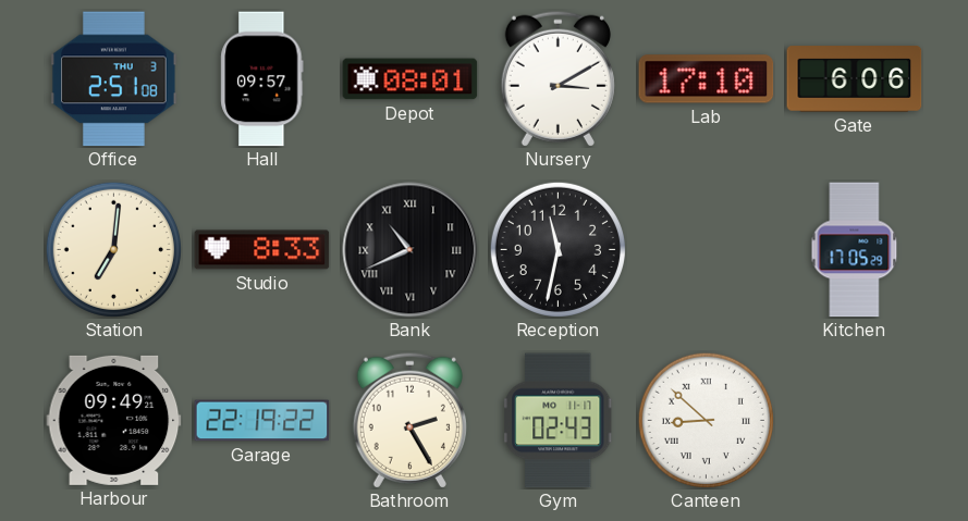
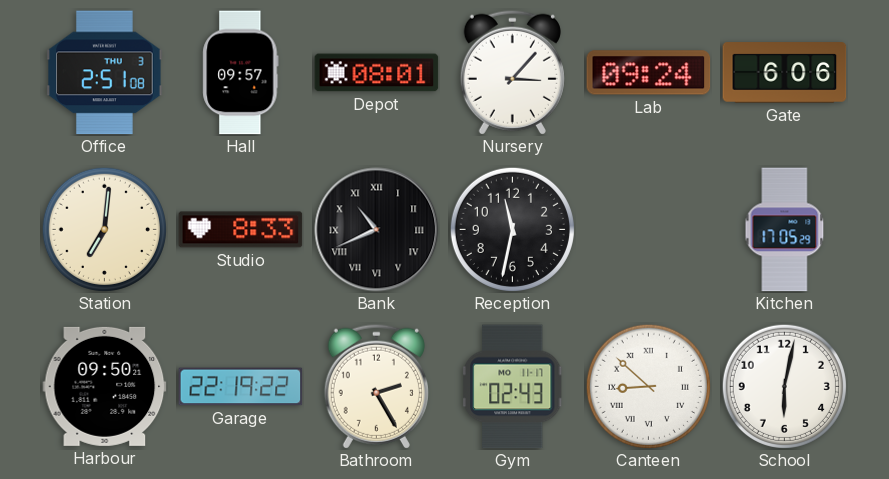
Nursery: 3:10 -> 3:07 (512, 72)
Lab: 17:10 -> 09:24 (649, 73)
Harbour: 09:49 -> 09:50 (105, 386)
School: none -> 6:02 (784, 386)
